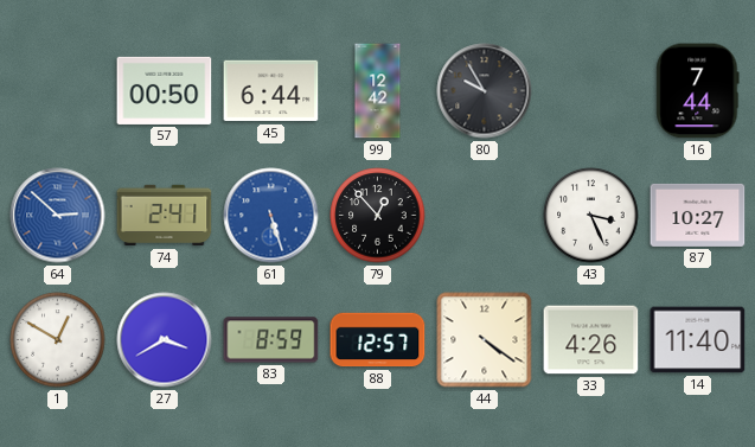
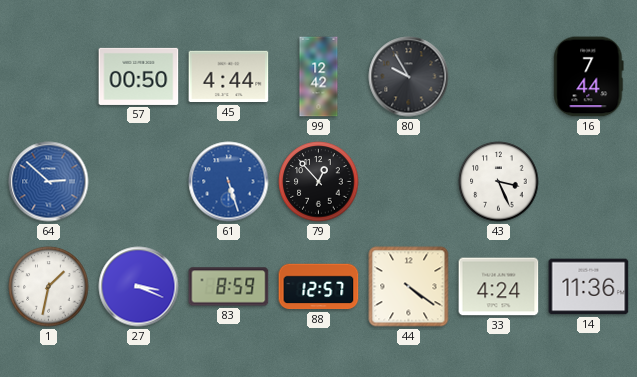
45: 6:44 -> 4:44 (229, 77)
74: 2:41 -> none (165, 216)
87: 10:27 -> none (698, 215)
1: 12:50 -> 1:32 (49, 287)
27: 3:40 -> 3:19 (139, 287)
33: 4:26 -> 4:24 (499, 287)
14: 11:40 -> 11:36 (589, 287)
